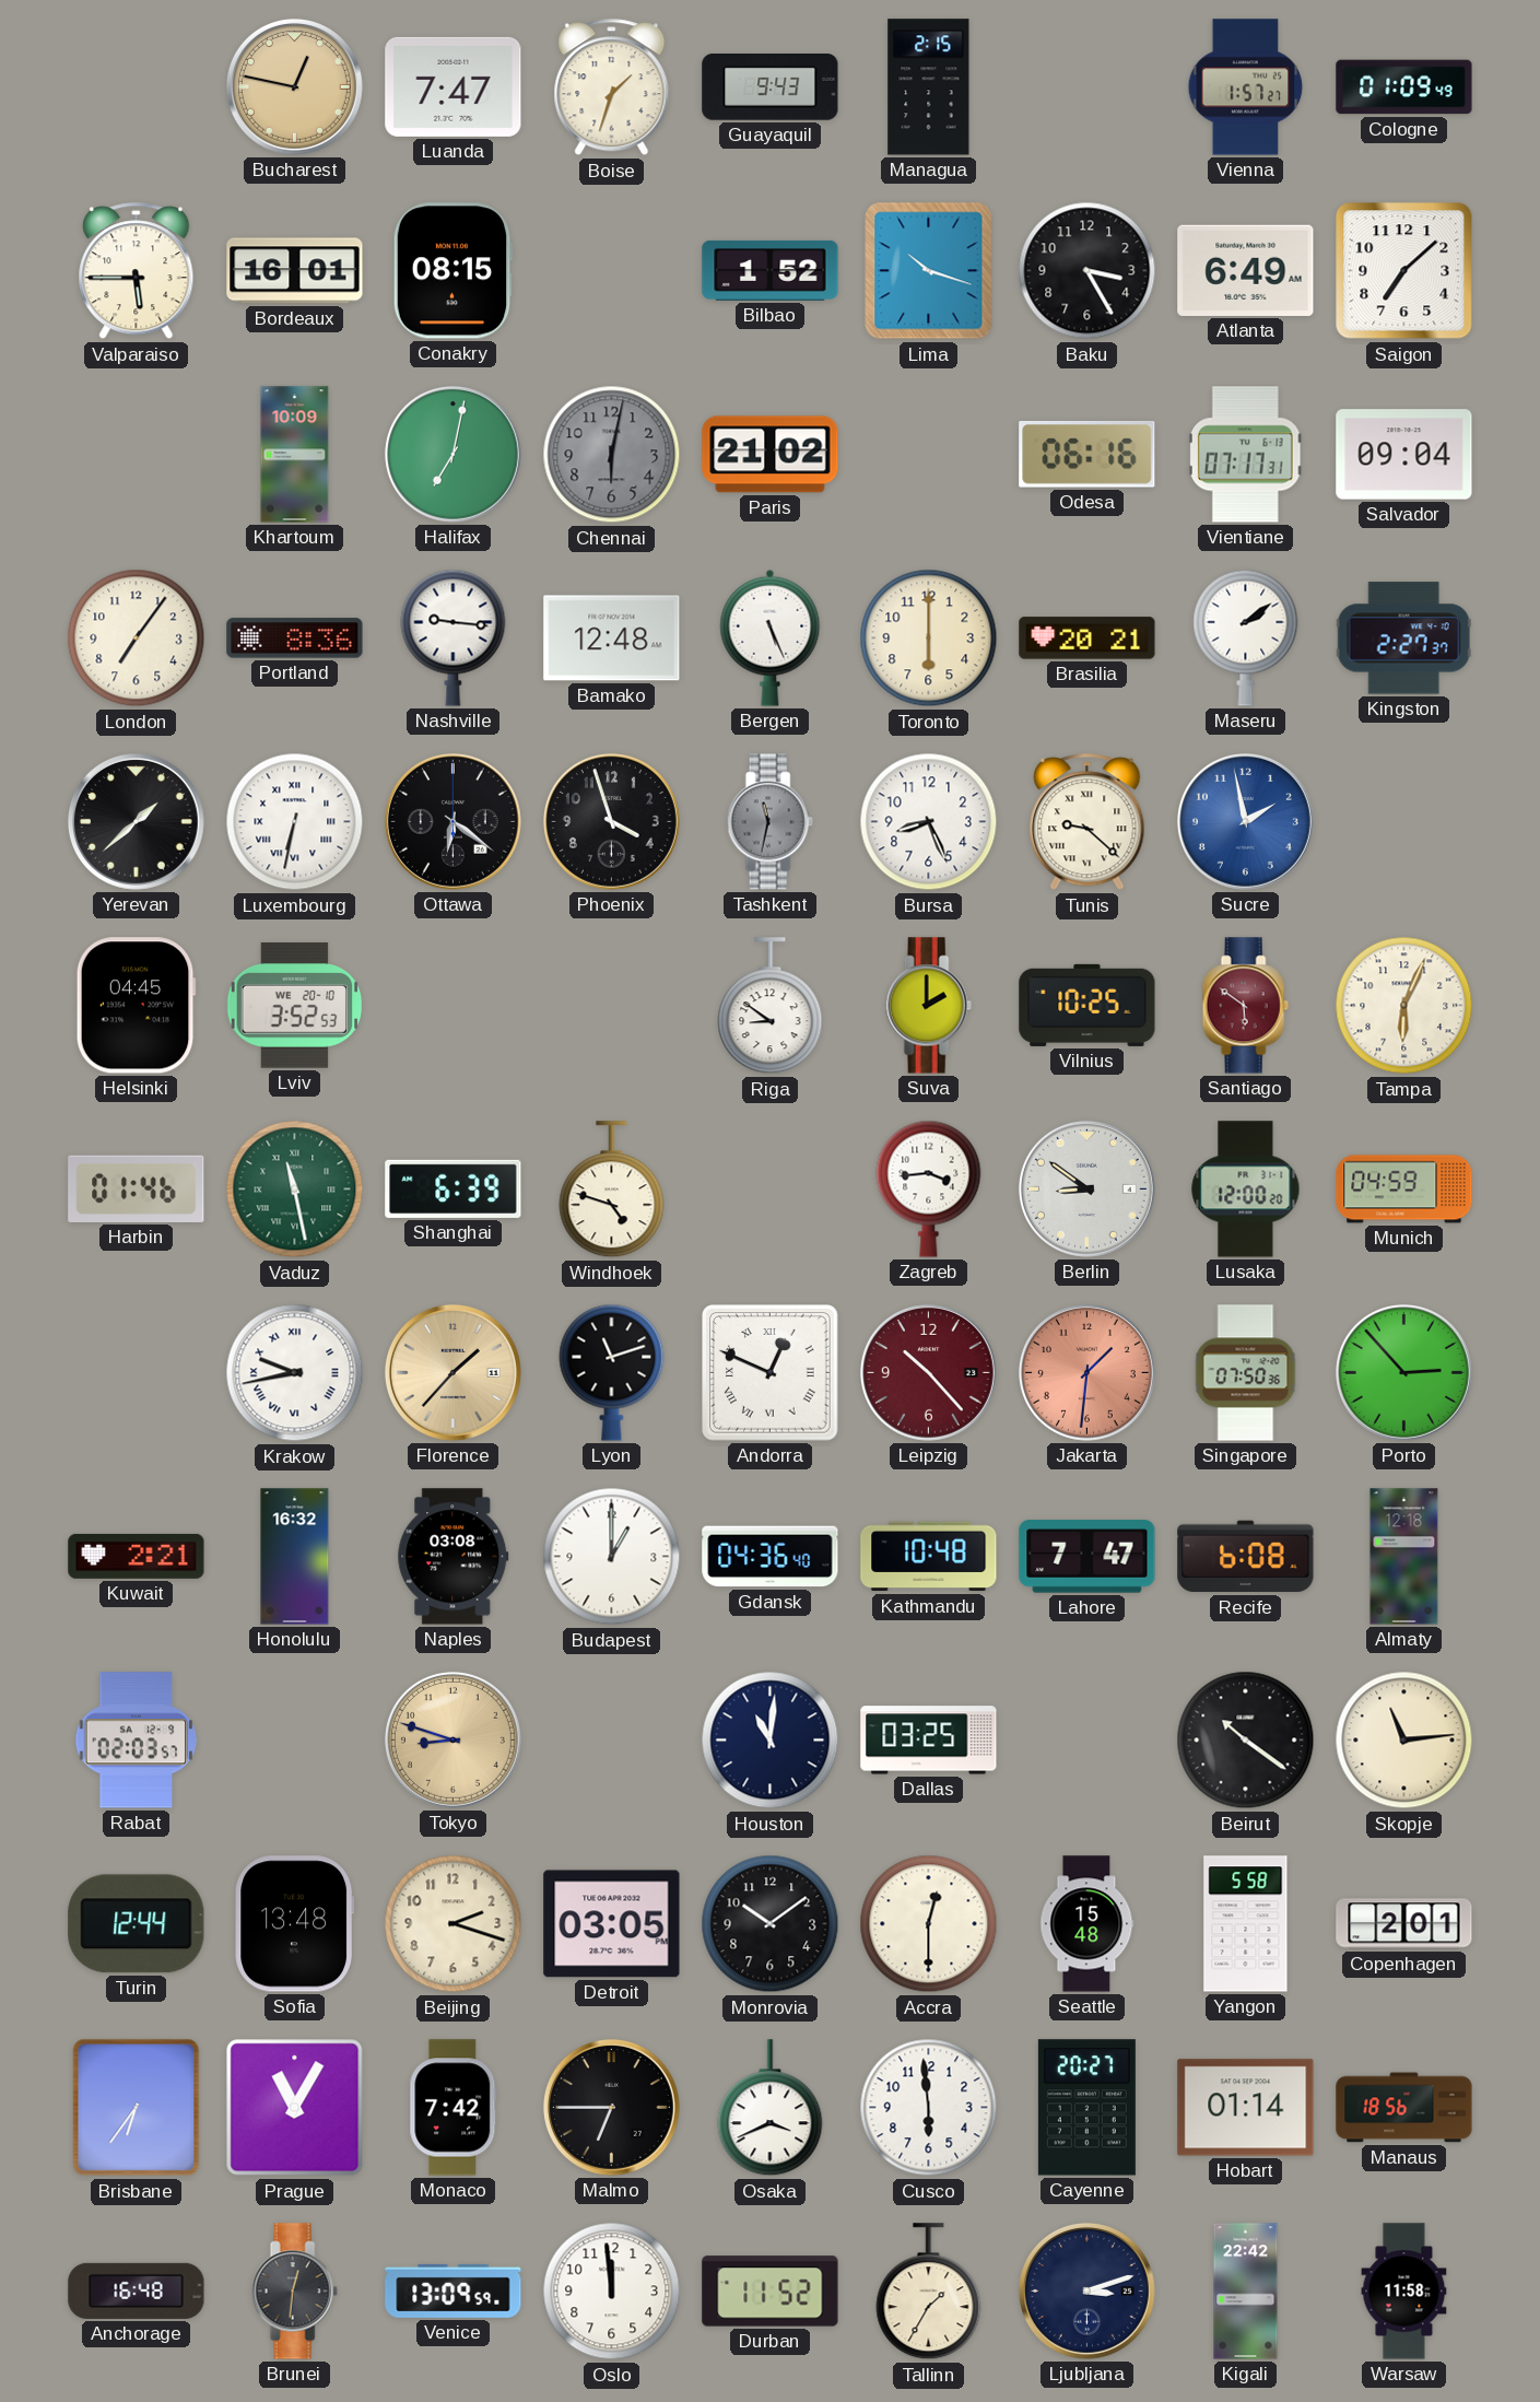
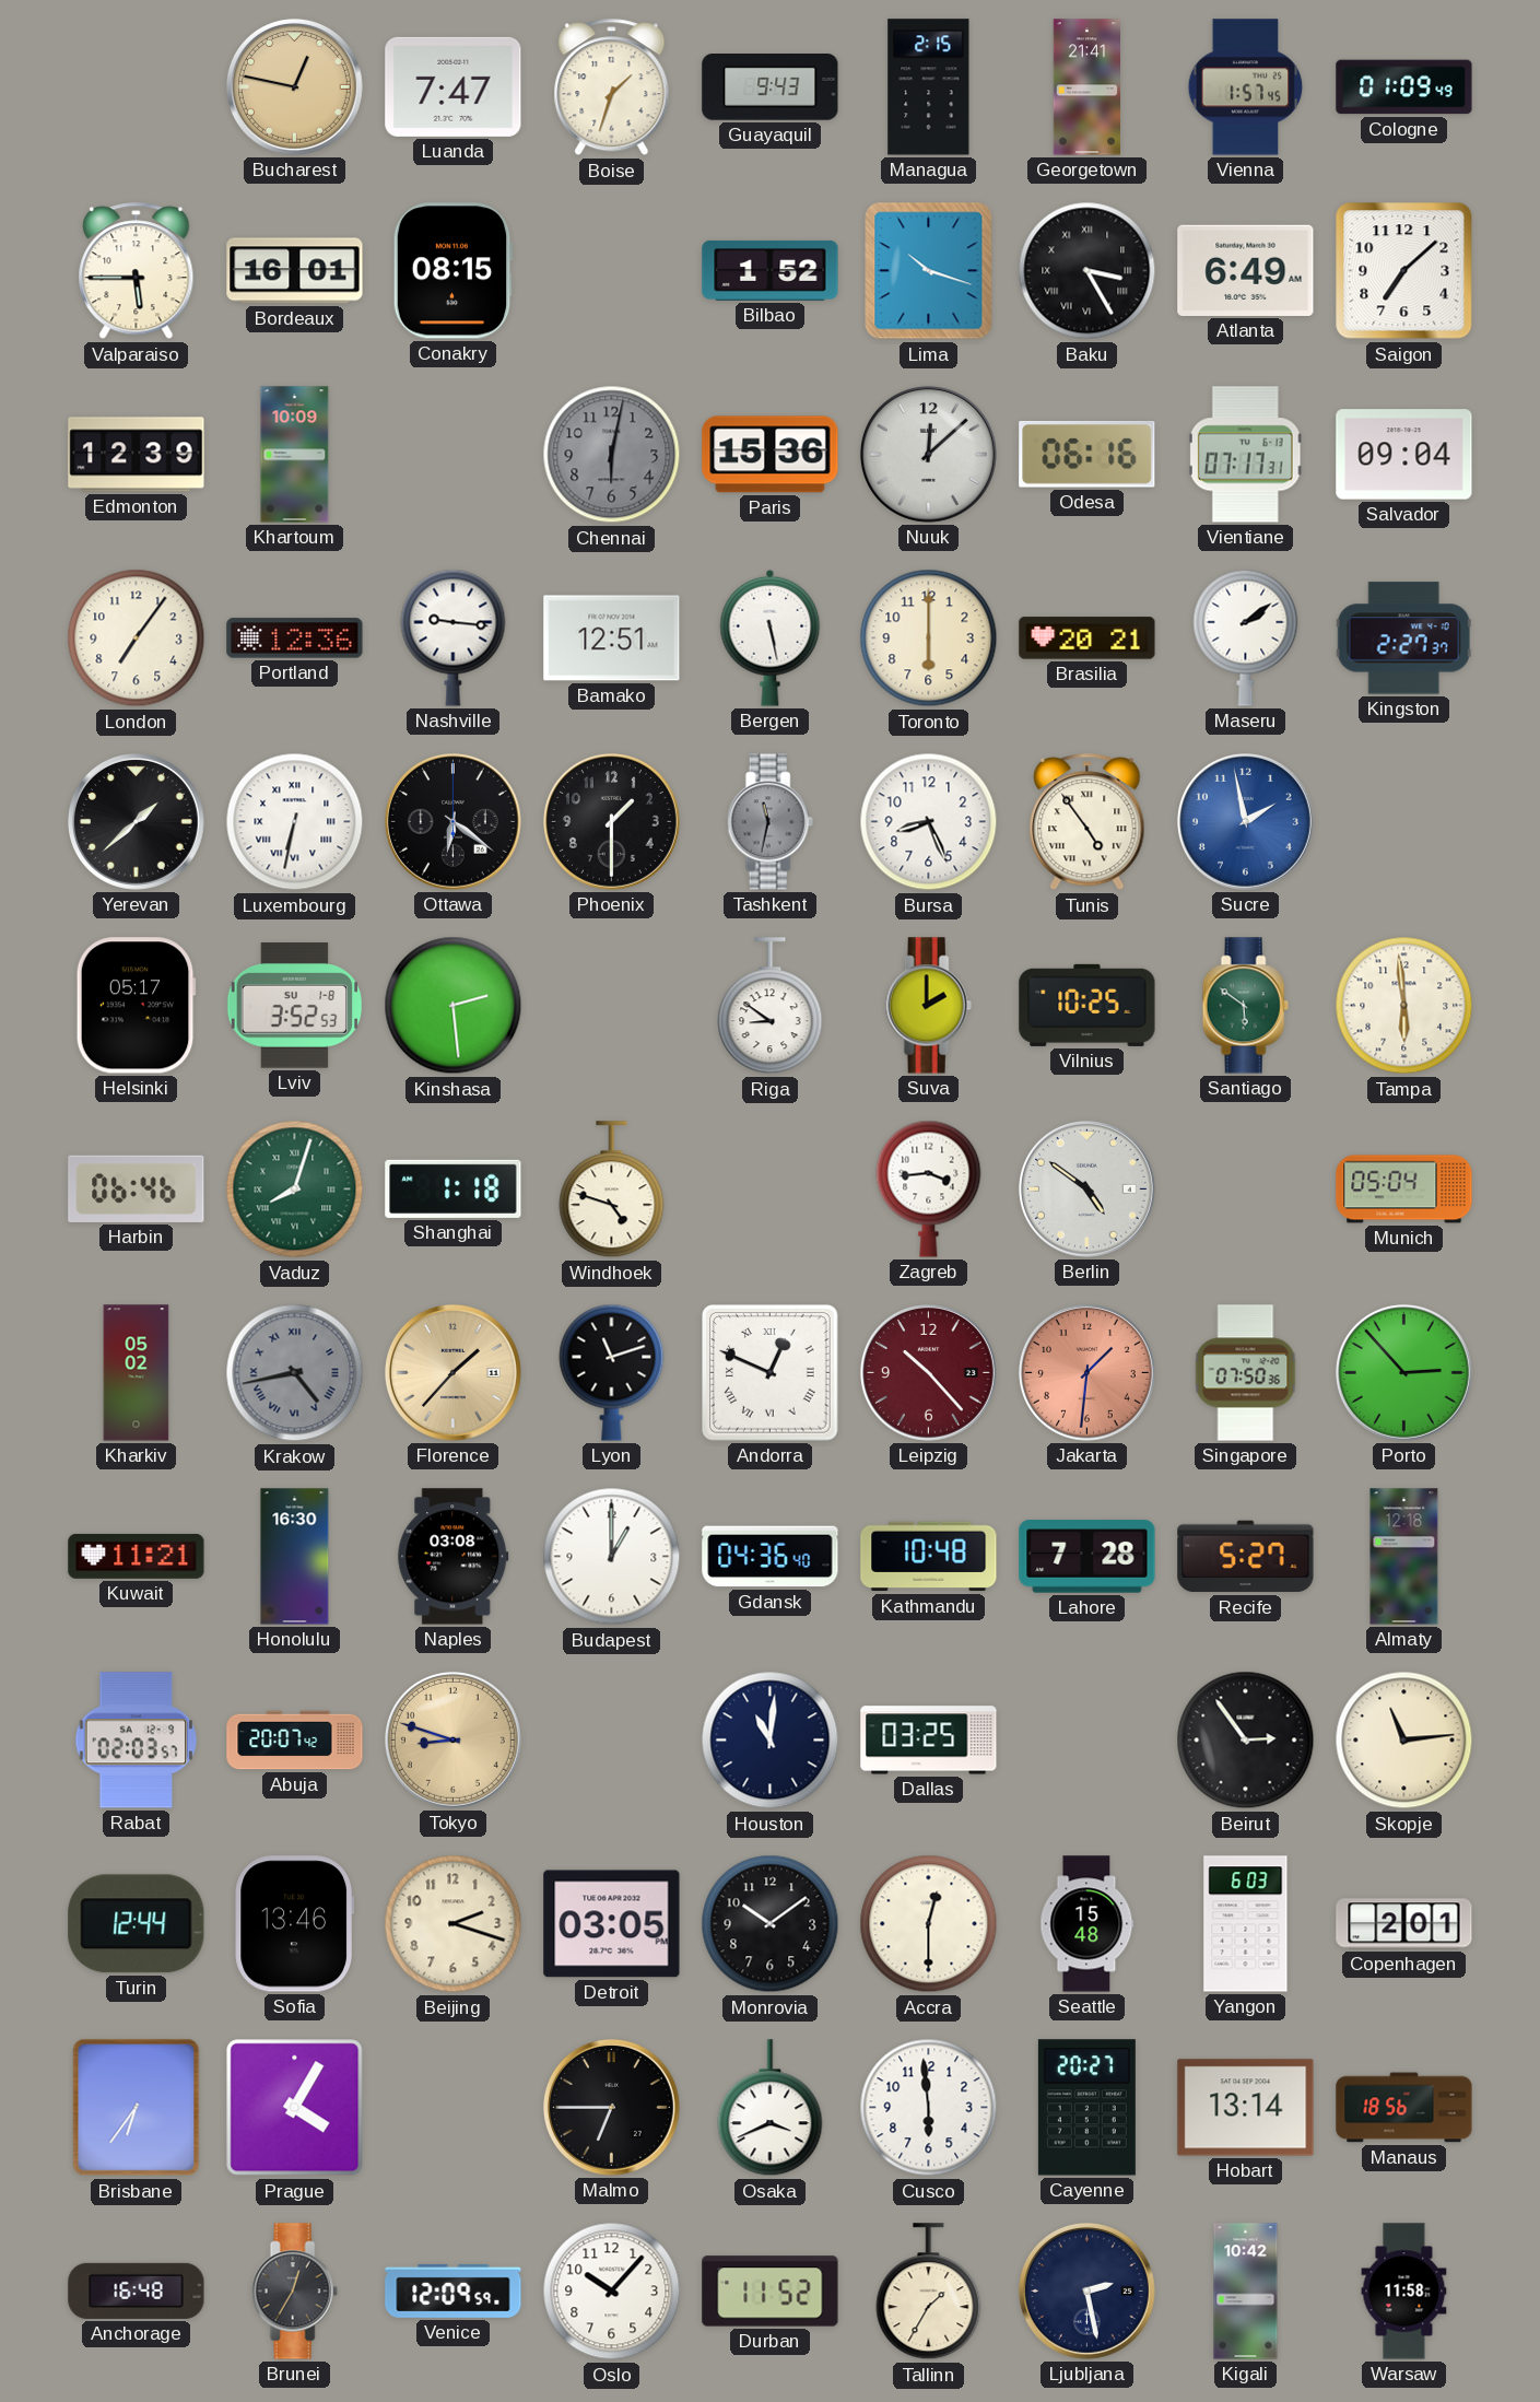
Georgetown: none -> 21:41 (1086, 87)
Vienna: 1:57:27 -> 1:57:45 (1246, 87)
Baku numerals: Arabic -> Roman (1088, 271)
Edmonton: none -> 12:39 (137, 455)
Halifax: 7:02 -> none (452, 454)
Paris: 21:02 -> 15:36 (771, 455)
Nuuk: none -> 12:08 (928, 454)
Portland: 8:36 -> 12:36 (295, 638)
Bamako: 12:48 -> 12:51 (612, 638)
Bergen: 5:26 -> 5:28 (771, 637)
Phoenix: 3:57 -> 1:30 (611, 821)
Tunis: 9:22 -> 4:54 (1088, 822)
Helsinki: 04:45 -> 05:17 (136, 1006)
Lviv date: WE 20-10 -> SU 1-8 (295, 1006)
Kinshasa: none -> 2:29 (454, 1006)
Santiago dial: burgundy -> green (1245, 1006)
Tampa: 6:04 -> 5:59 (1404, 1006)
Harbin: 01:46 -> 06:46 (137, 1188)
Vaduz: 11:28 -> 8:03 (295, 1190)
Shanghai: 6:39 -> 1:18 (454, 1188)
Berlin: 8:51 -> 4:51 (1086, 1188)
Lusaka: 12:00 -> none (1246, 1190)
Munich: 04:59 -> 05:04 (1404, 1190)
Kharkiv: none -> 05:02 (137, 1373)
Krakow: 9:43 -> 4:43 (295, 1373)
Krakow dial: white -> grey (295, 1373)
Kuwait: 2:21 -> 11:21 (137, 1556)
Honolulu: 16:32 -> 16:30 (295, 1557)
Lahore: 7:47 -> 7:28 (1088, 1557)
Recife: 6:08 -> 5:27 (1246, 1557)
Abuja: none -> 20:07 (295, 1741)
Beirut: 10:21 -> 2:54 (1246, 1741)
Sofia: 13:48 -> 13:46 (294, 1924)
Yangon: 5:58 -> 6:03 (1246, 1924)
Prague: 11:05 -> 4:05 (295, 2108)
Monaco: 7:42 -> none (454, 2108)
Hobart: 01:14 -> 13:14 (1246, 2108)
Brunei: 12:31 -> 12:35 (294, 2292)
Venice: 13:09 -> 12:09 (454, 2290)
Oslo: 11:59 -> 10:07 (612, 2292)
Ljubljana: 3:12 -> 2:28 (1086, 2290)
Kigali: 22:42 -> 10:42 (1246, 2292)
